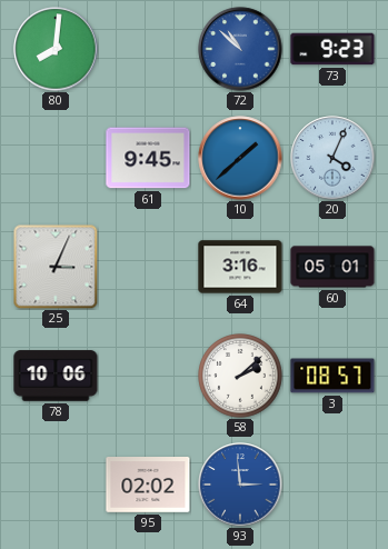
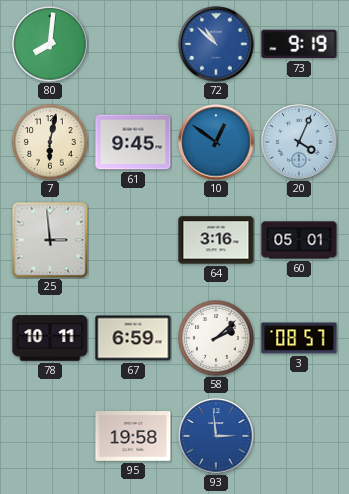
73: 9:23 -> 9:19 (299, 44)
7: none -> 6:02 (51, 143)
10: 1:38 -> 12:51 (216, 142)
25: 3:04 -> 2:59 (50, 240)
78: 10:06 -> 10:11 (50, 338)
67: none -> 6:59 (133, 338)
95: 02:02 -> 19:58 (133, 436)
